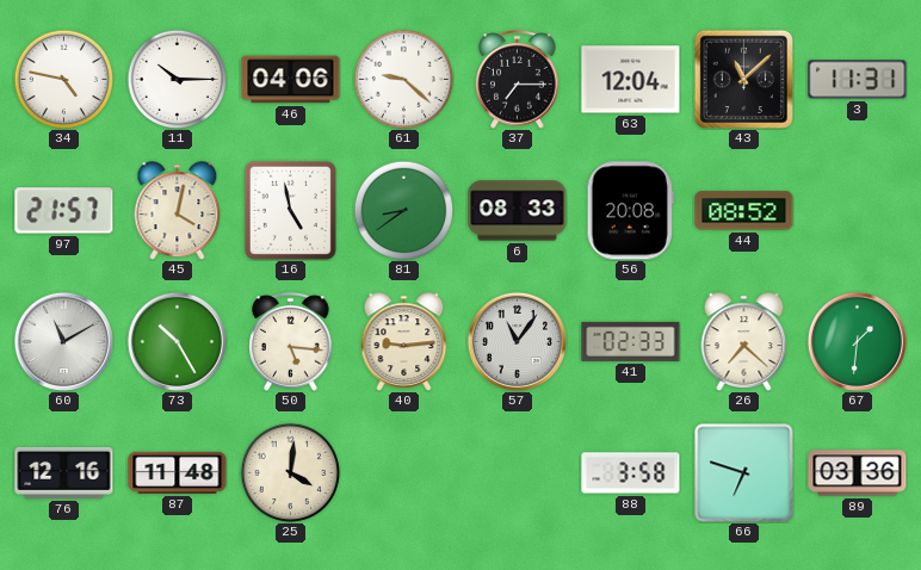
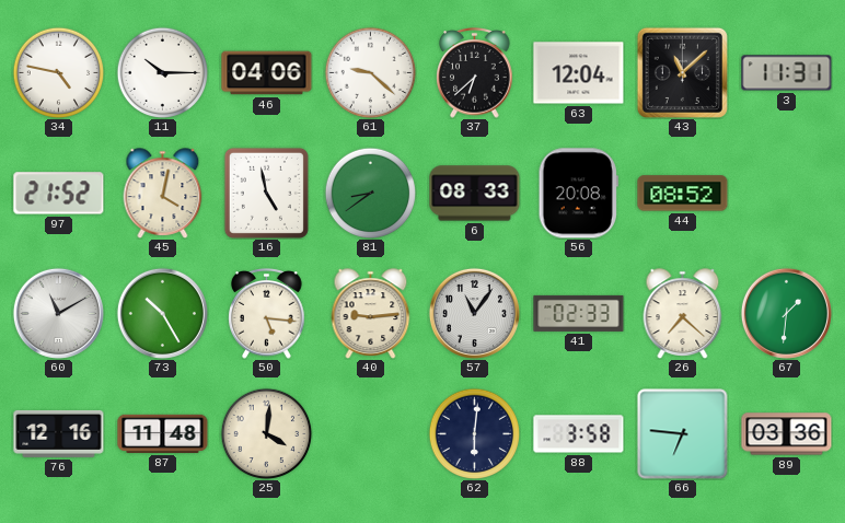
37: 7:15 -> 6:38 (475, 73)
97: 21:57 -> 21:52 (59, 194)
62: none -> 6:01 (474, 433)
66: 6:48 -> 6:46 (683, 434)
